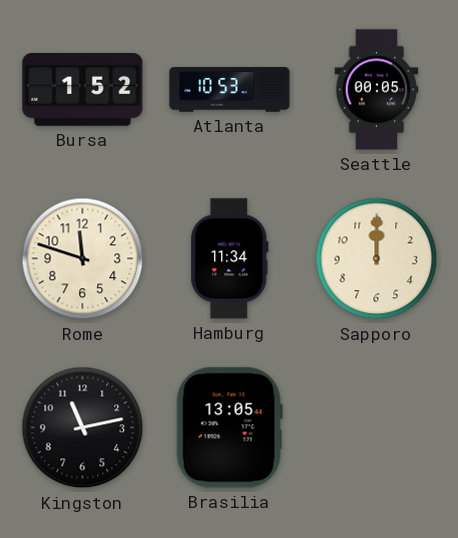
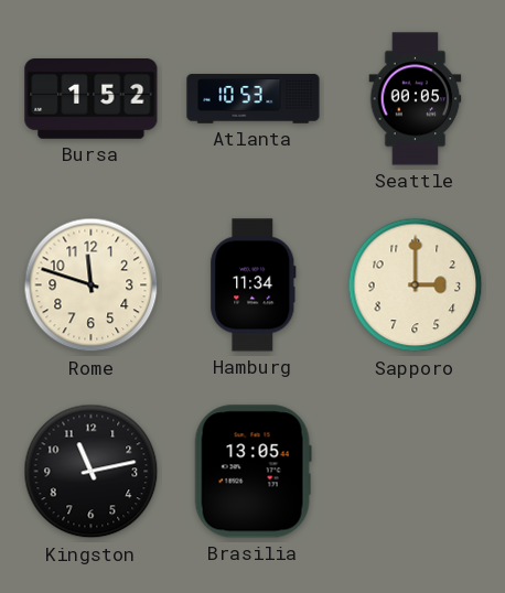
Sapporo: 12:00 -> 3:00 (416, 285)
